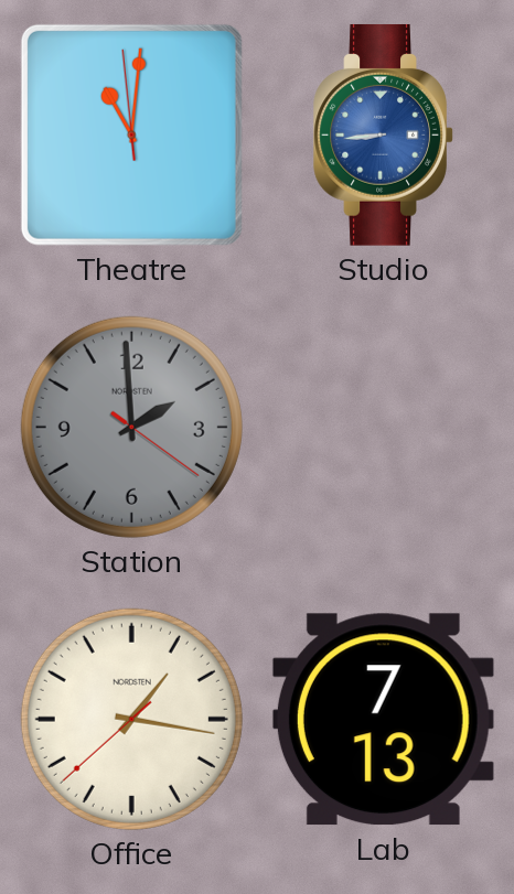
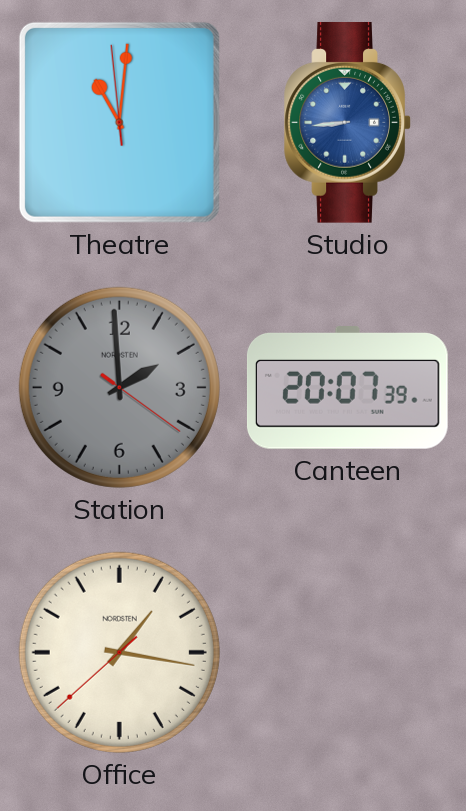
Canteen: none -> 20:07 (347, 388)
Lab: 7:13 -> none (383, 720)
